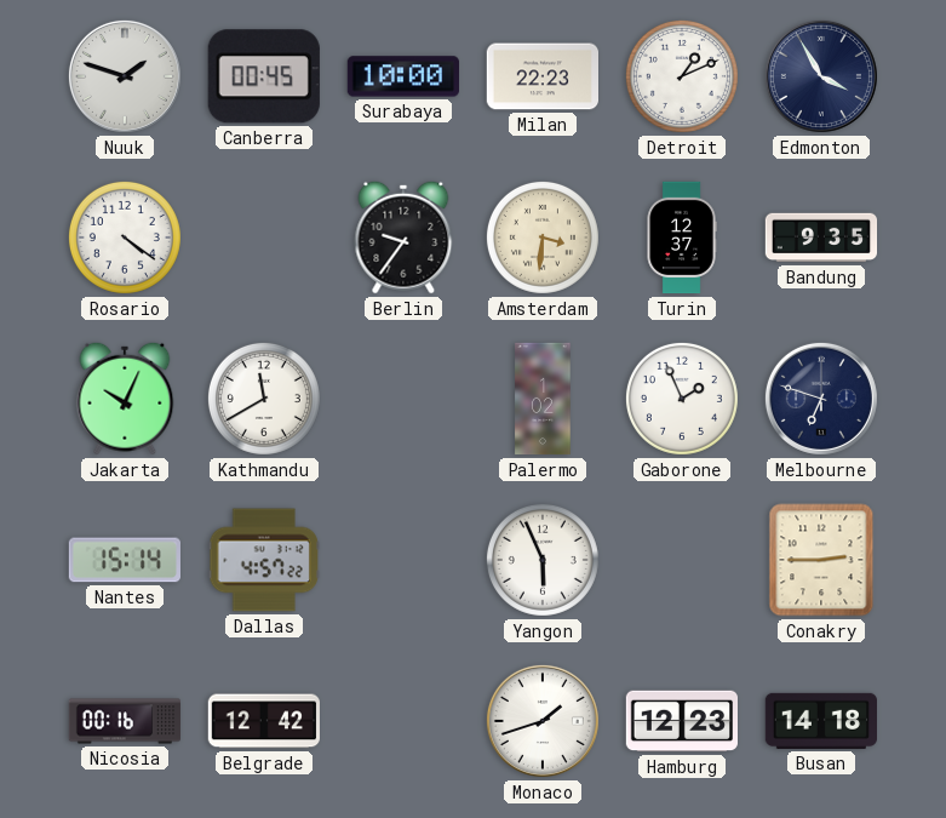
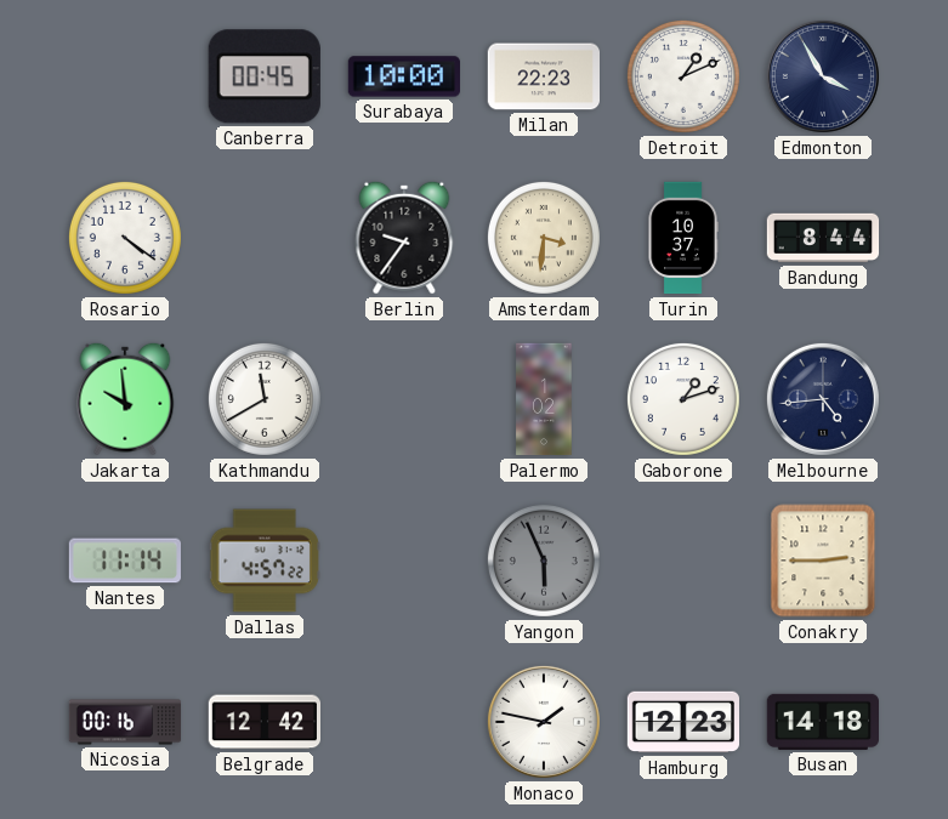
Nuuk: 1:48 -> none (125, 76)
Turin: 12:37 -> 10:37 (683, 238)
Bandung: 9:35 -> 8:44 (823, 238)
Jakarta: 10:04 -> 9:59 (125, 399)
Gaborone: 1:56 -> 1:12 (683, 399)
Melbourne: 6:48 -> 4:44 (823, 399)
Nantes: 15:14 -> 11:14 (125, 561)
Yangon dial: white -> grey (544, 561)
Monaco: 1:42 -> 1:47 (544, 722)
